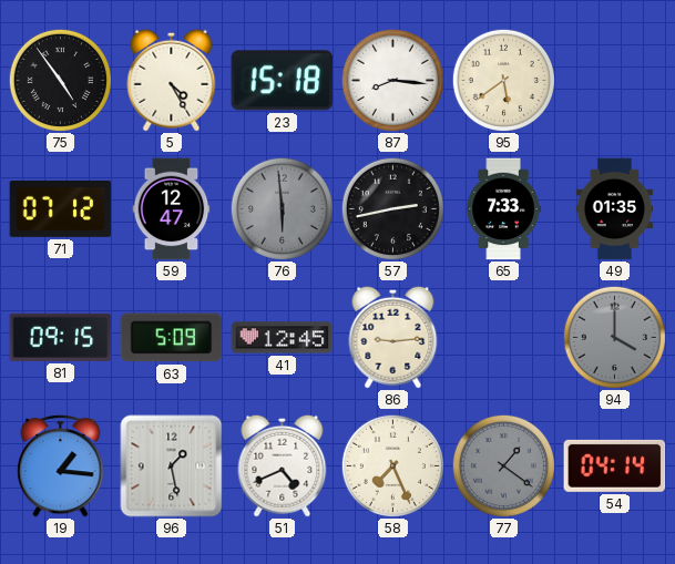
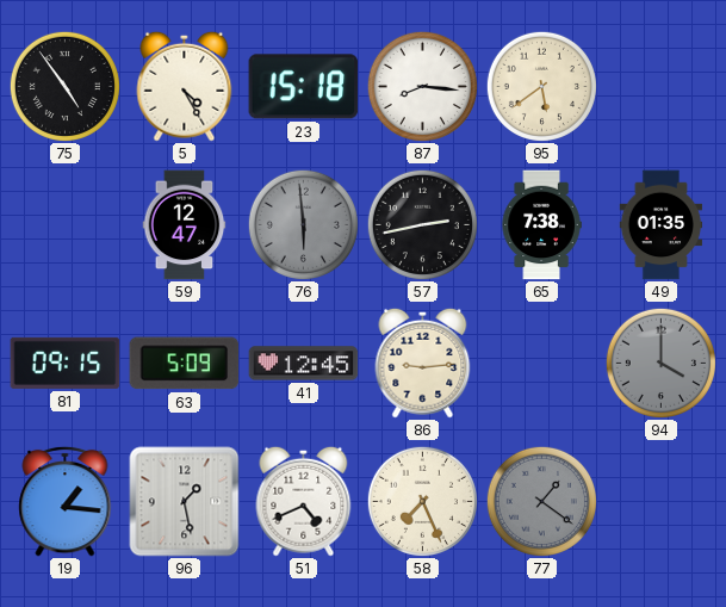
71: 07:12 -> none (61, 208)
65: 7:33 -> 7:38 (541, 225)
54: 04:14 -> none (615, 465)
